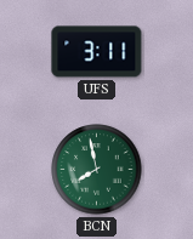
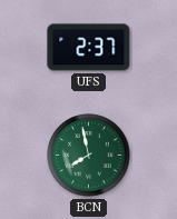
UFS: 3:11 -> 2:37 (89, 48)
